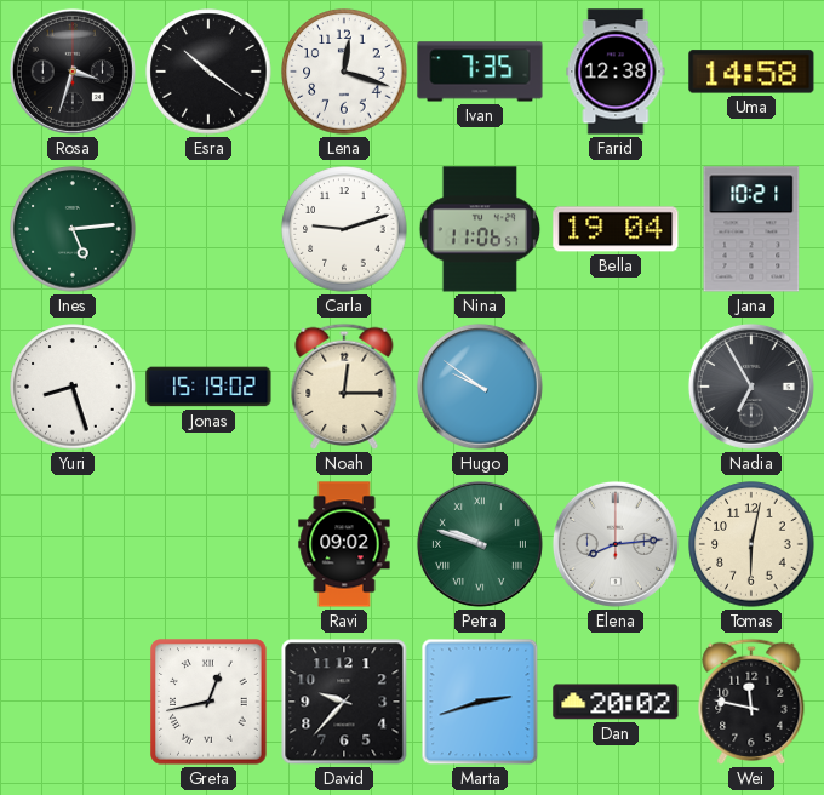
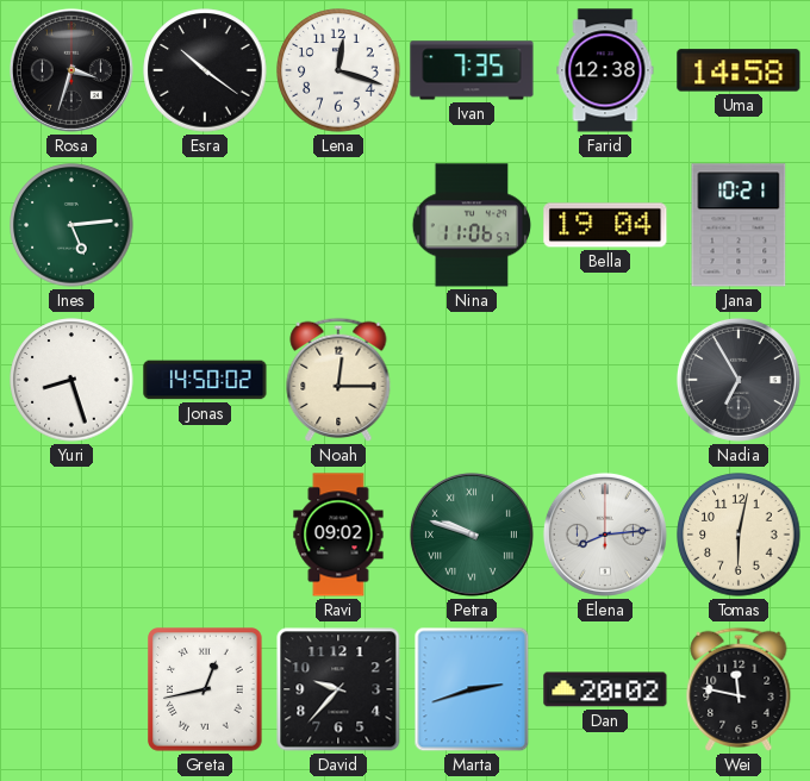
Carla: 9:12 -> none (344, 229)
Jonas: 15:19 -> 14:50 (205, 380)
Hugo: 9:51 -> none (480, 387)
